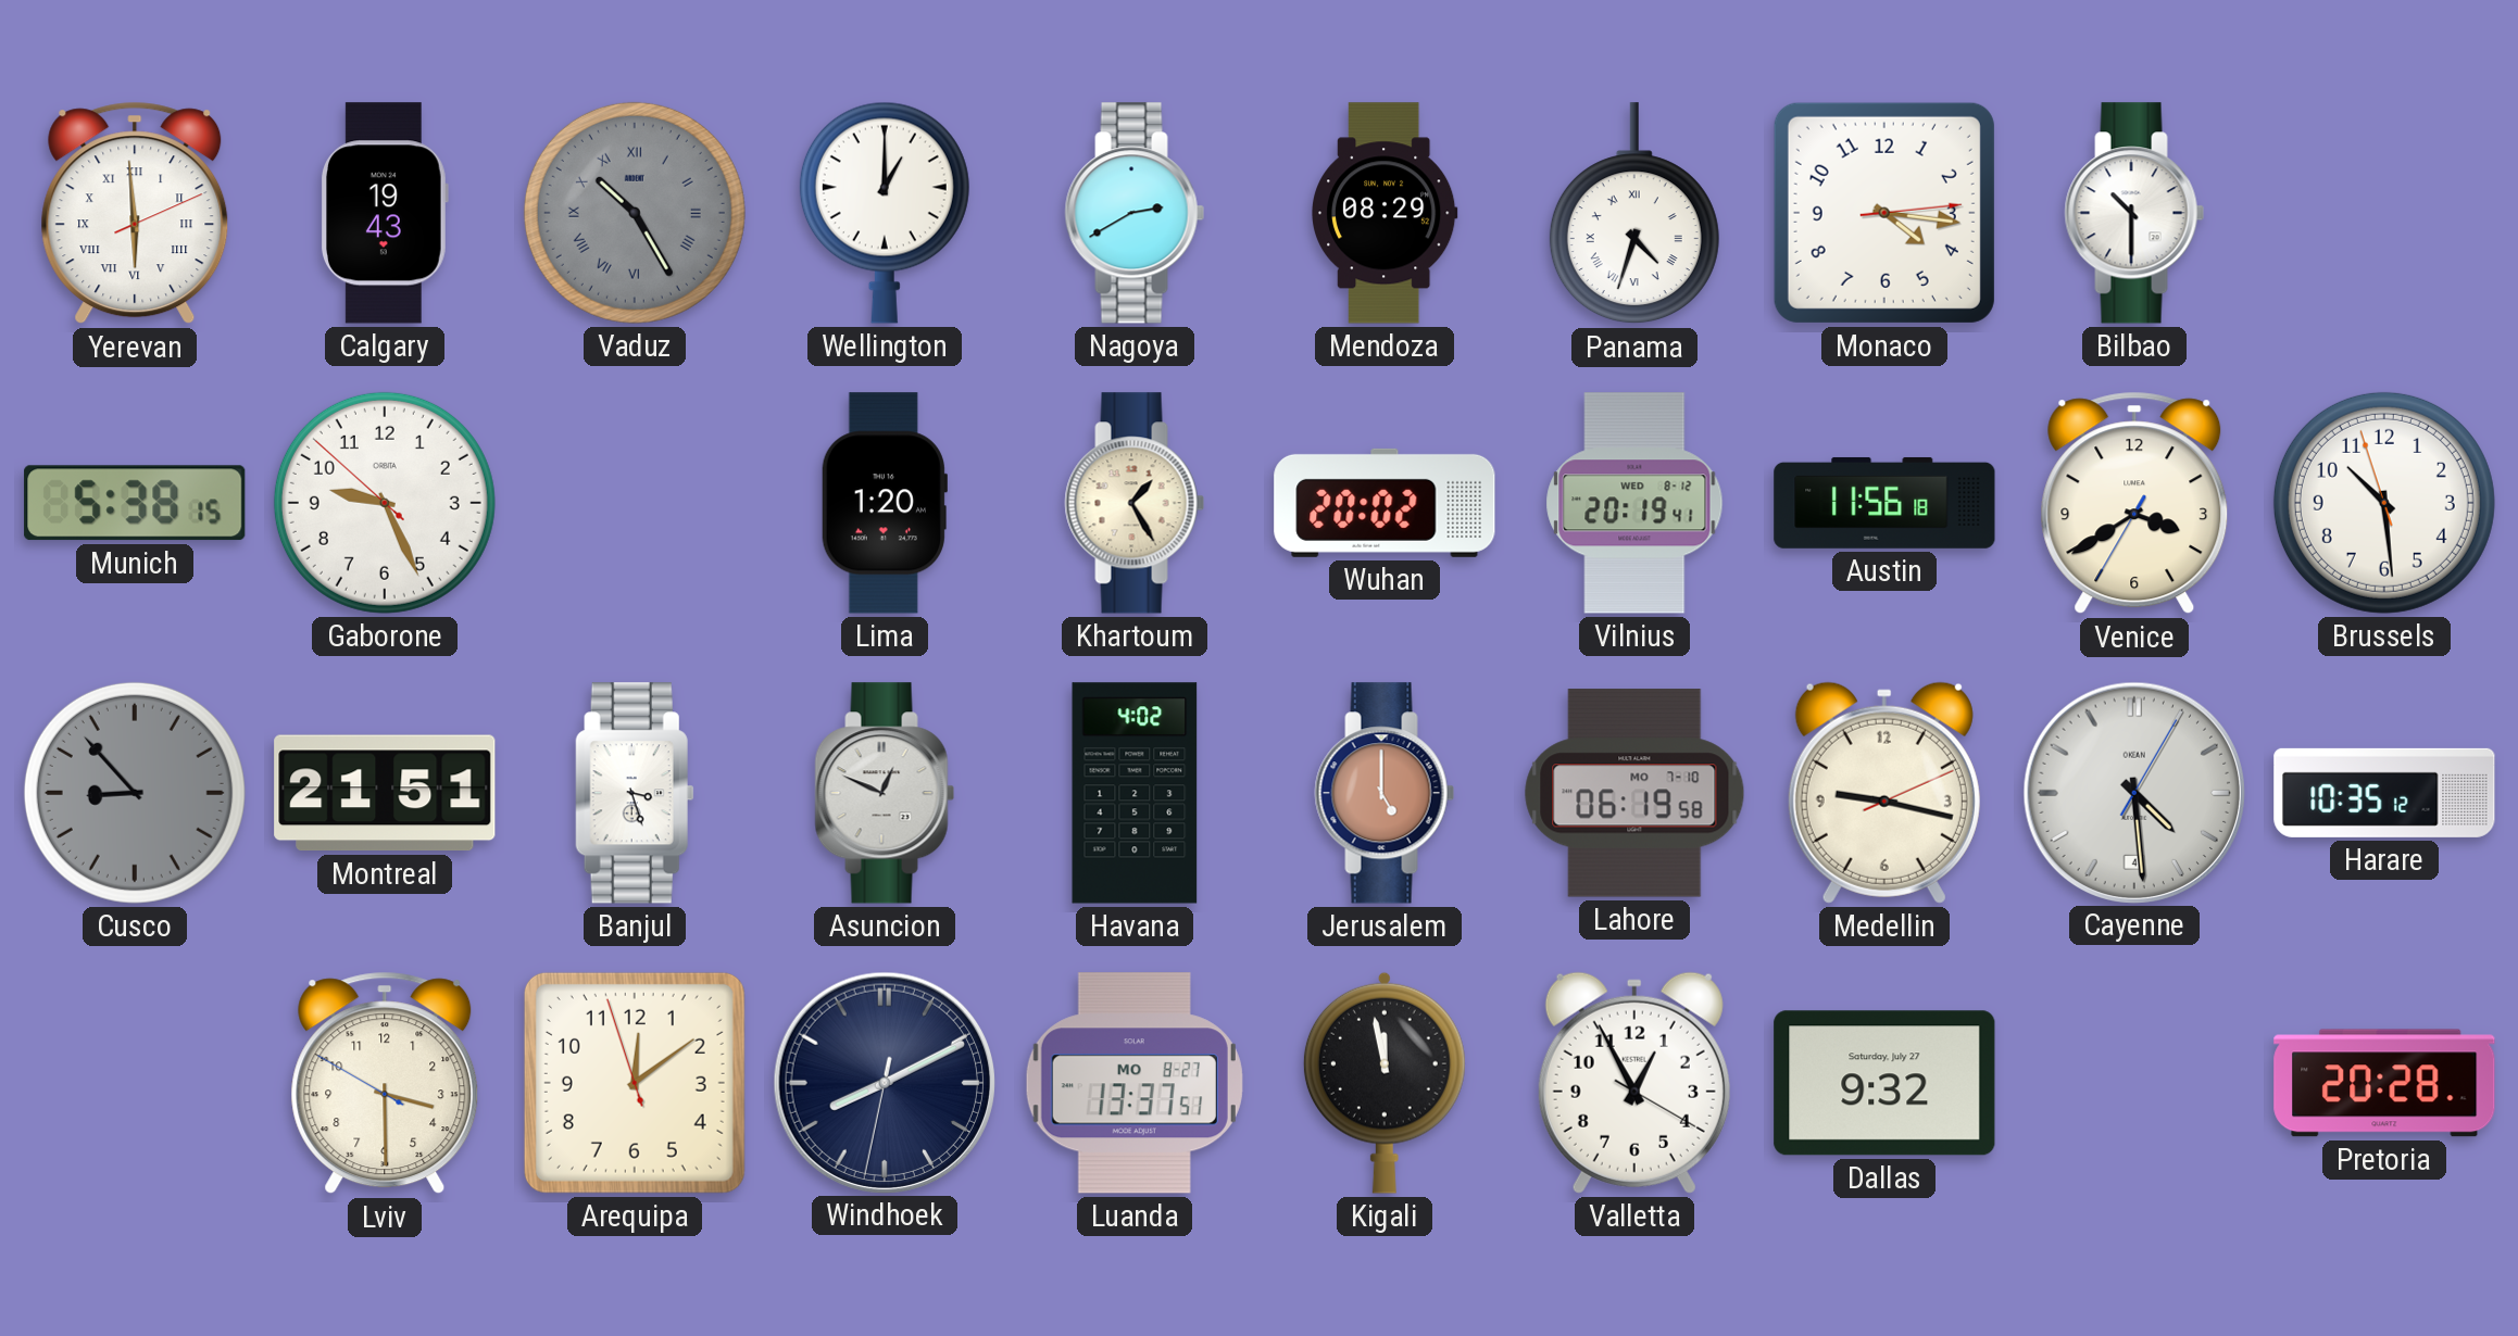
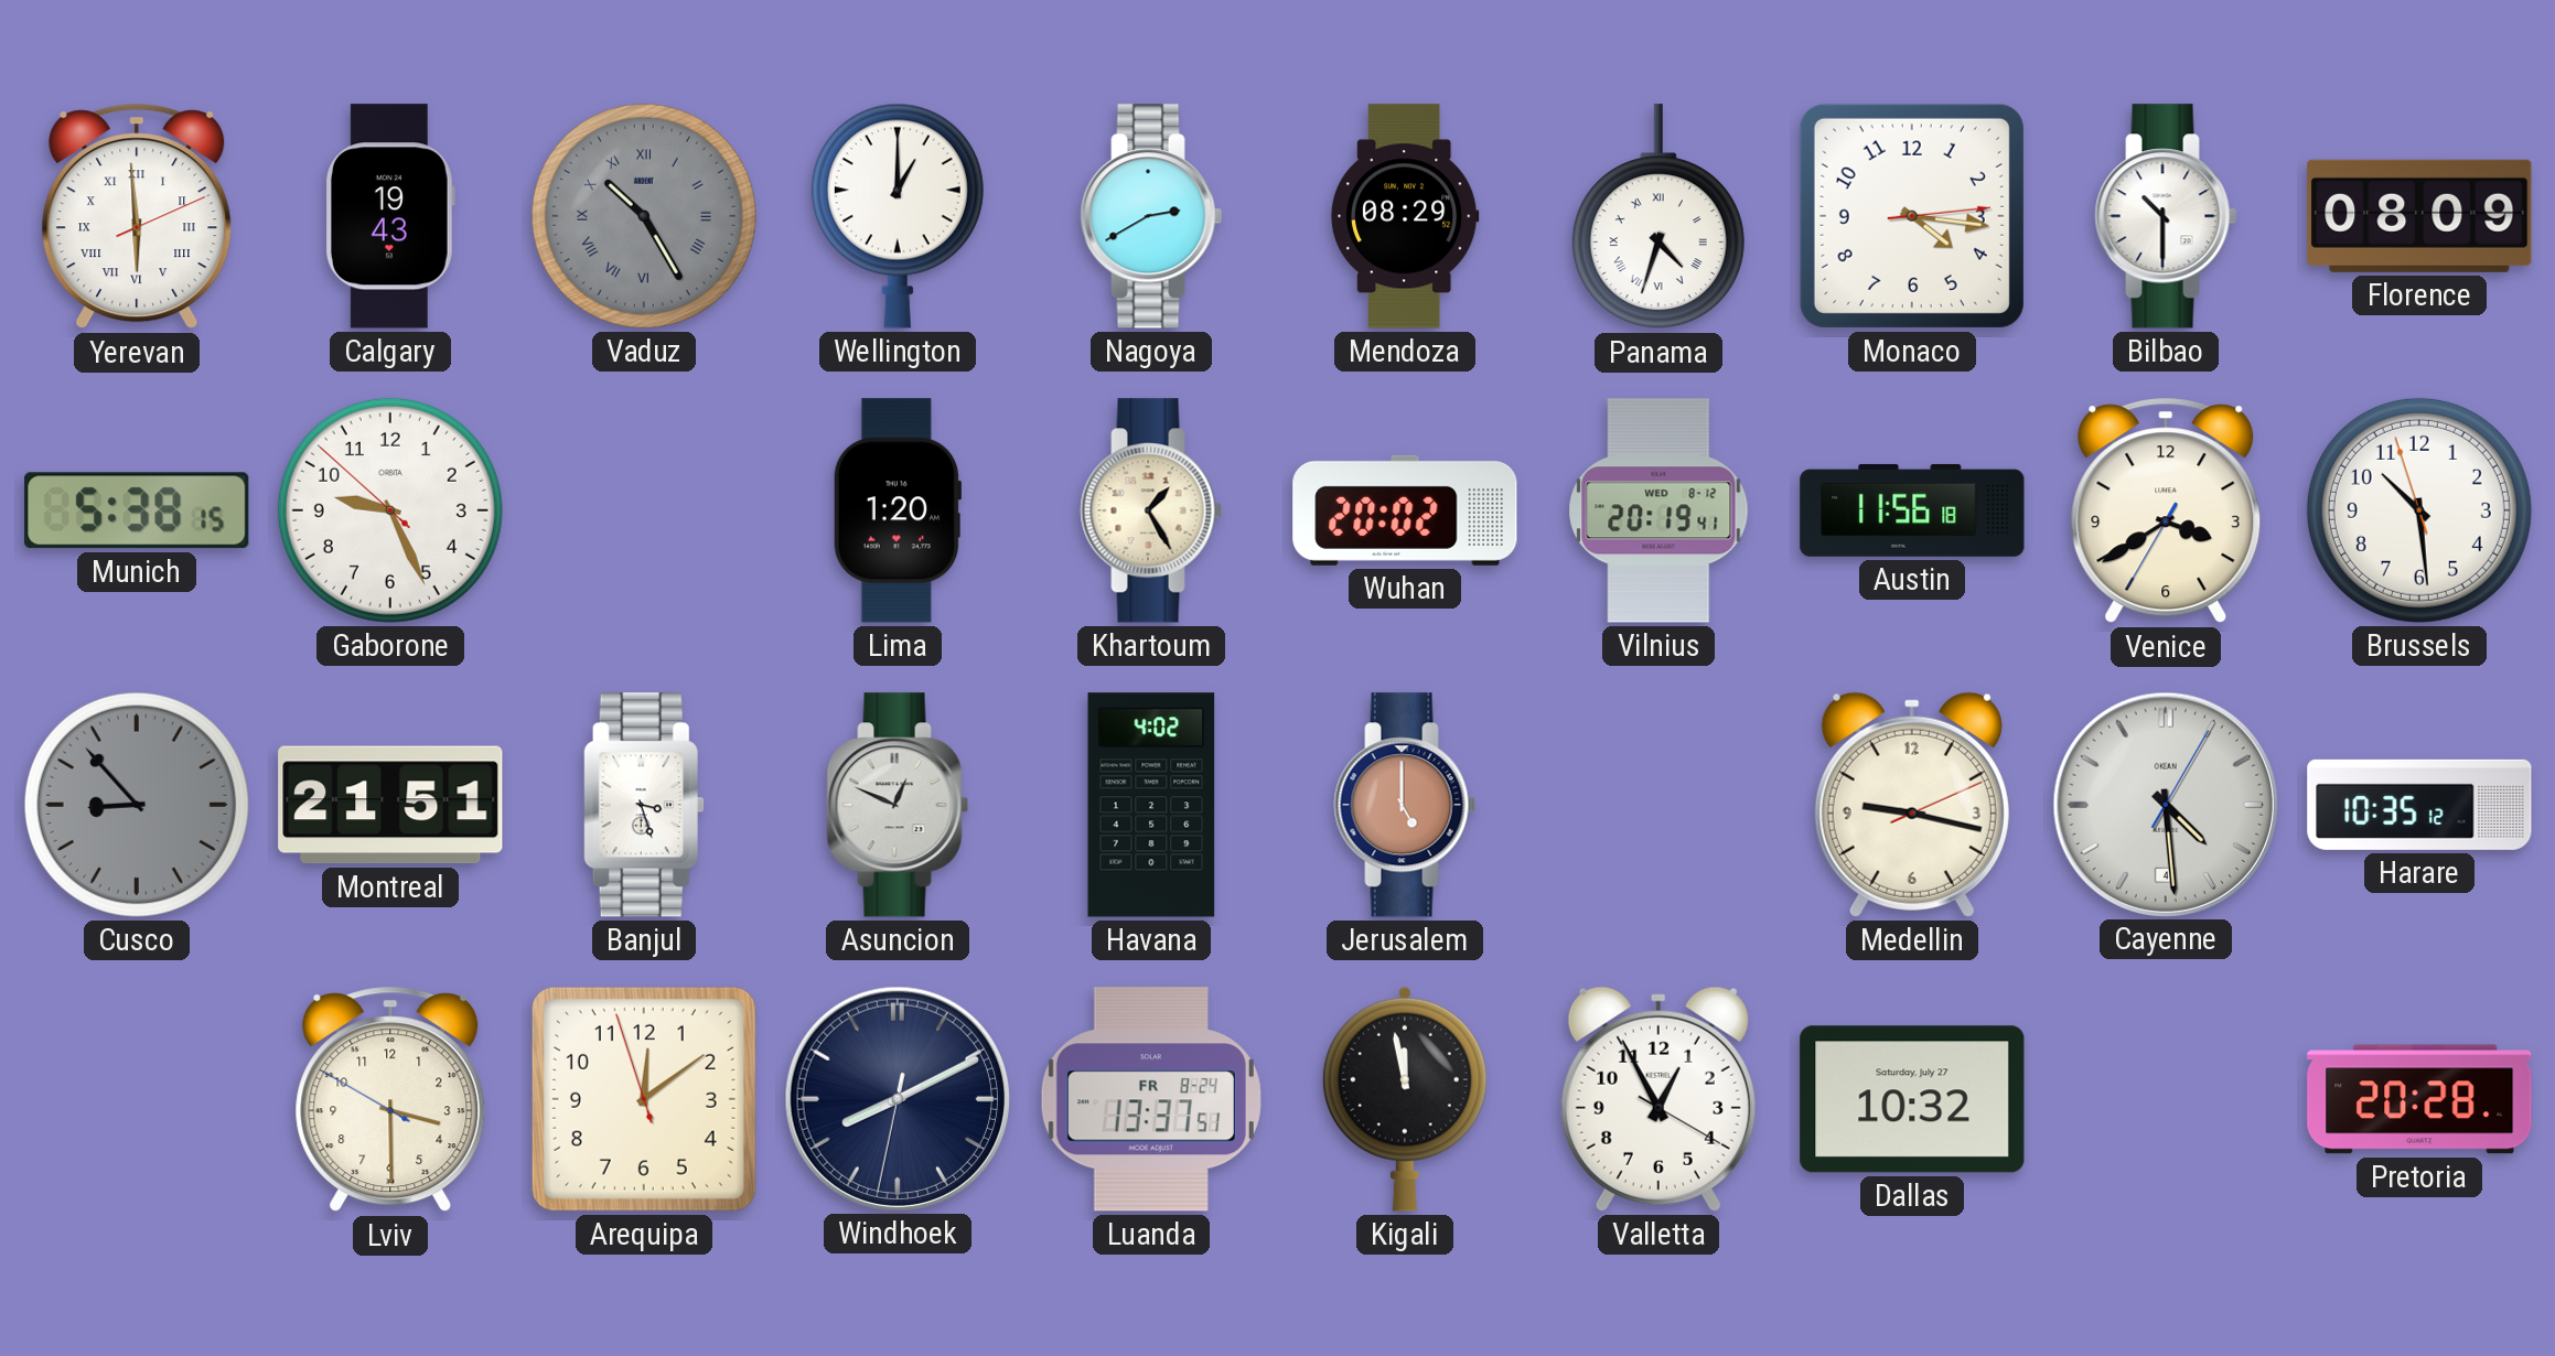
Florence: none -> 08:09 (2419, 216)
Lahore: 06:19 -> none (1634, 793)
Luanda date: MO 8-27 -> FR 8-24 (1151, 1099)
Dallas: 9:32 -> 10:32 (1912, 1099)
